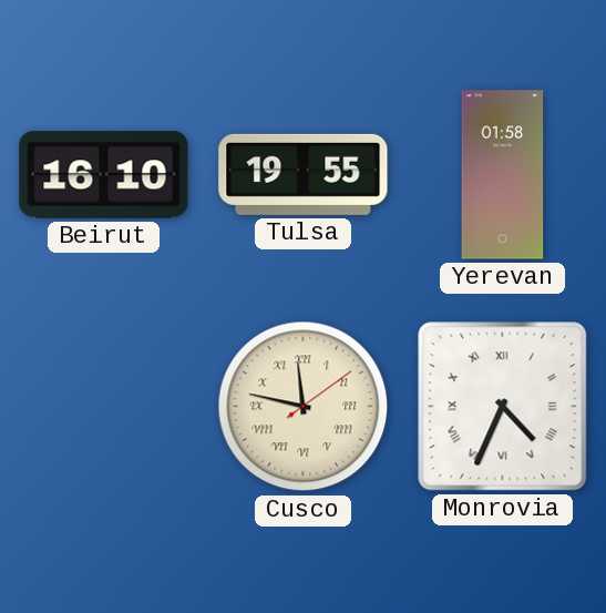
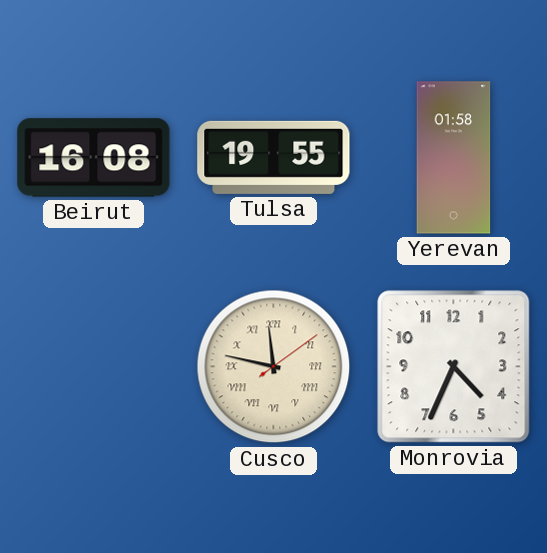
Beirut: 16:10 -> 16:08 (94, 158)
Monrovia numerals: Roman -> Arabic (454, 367)
